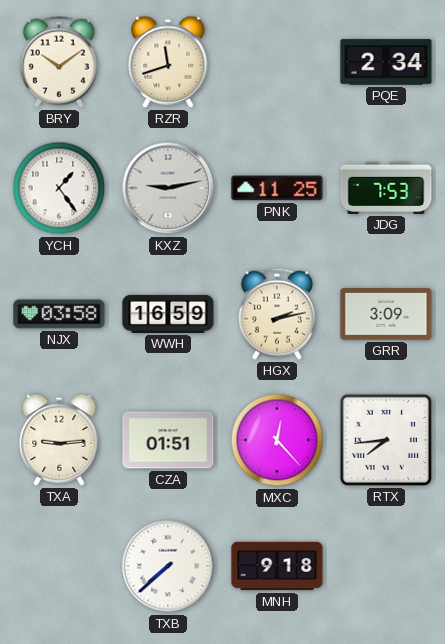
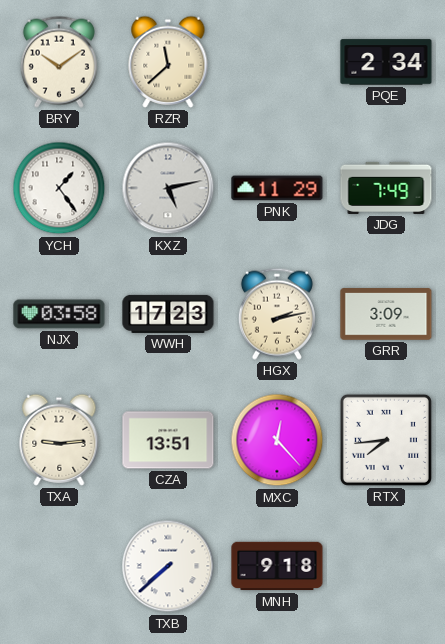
RZR: 11:42 -> 11:38 (168, 62)
KXZ: 9:13 -> 5:13 (168, 188)
PNK: 11:25 -> 11:29 (277, 188)
JDG: 7:53 -> 7:49 (386, 188)
WWH: 16:59 -> 17:23 (168, 314)
CZA: 01:51 -> 13:51 (168, 440)
